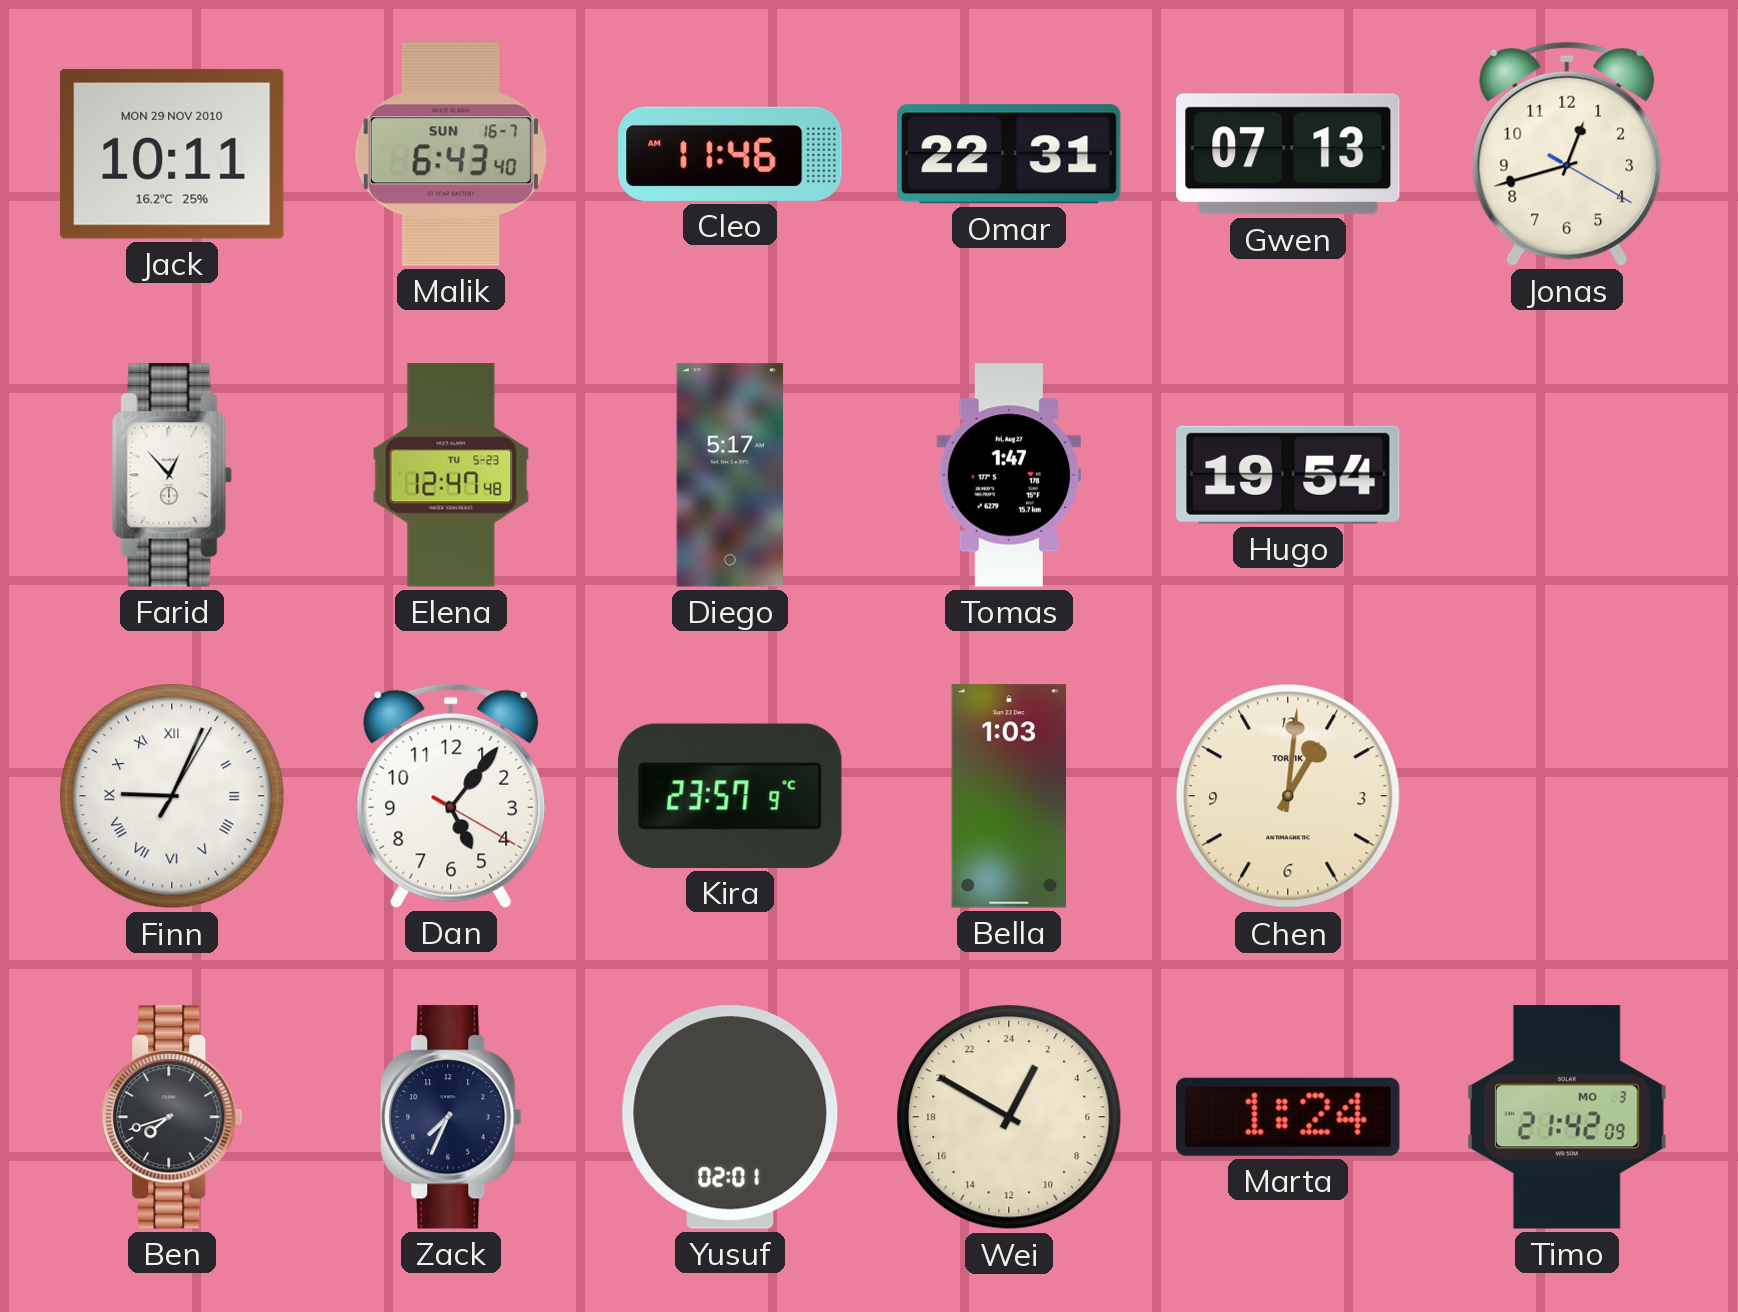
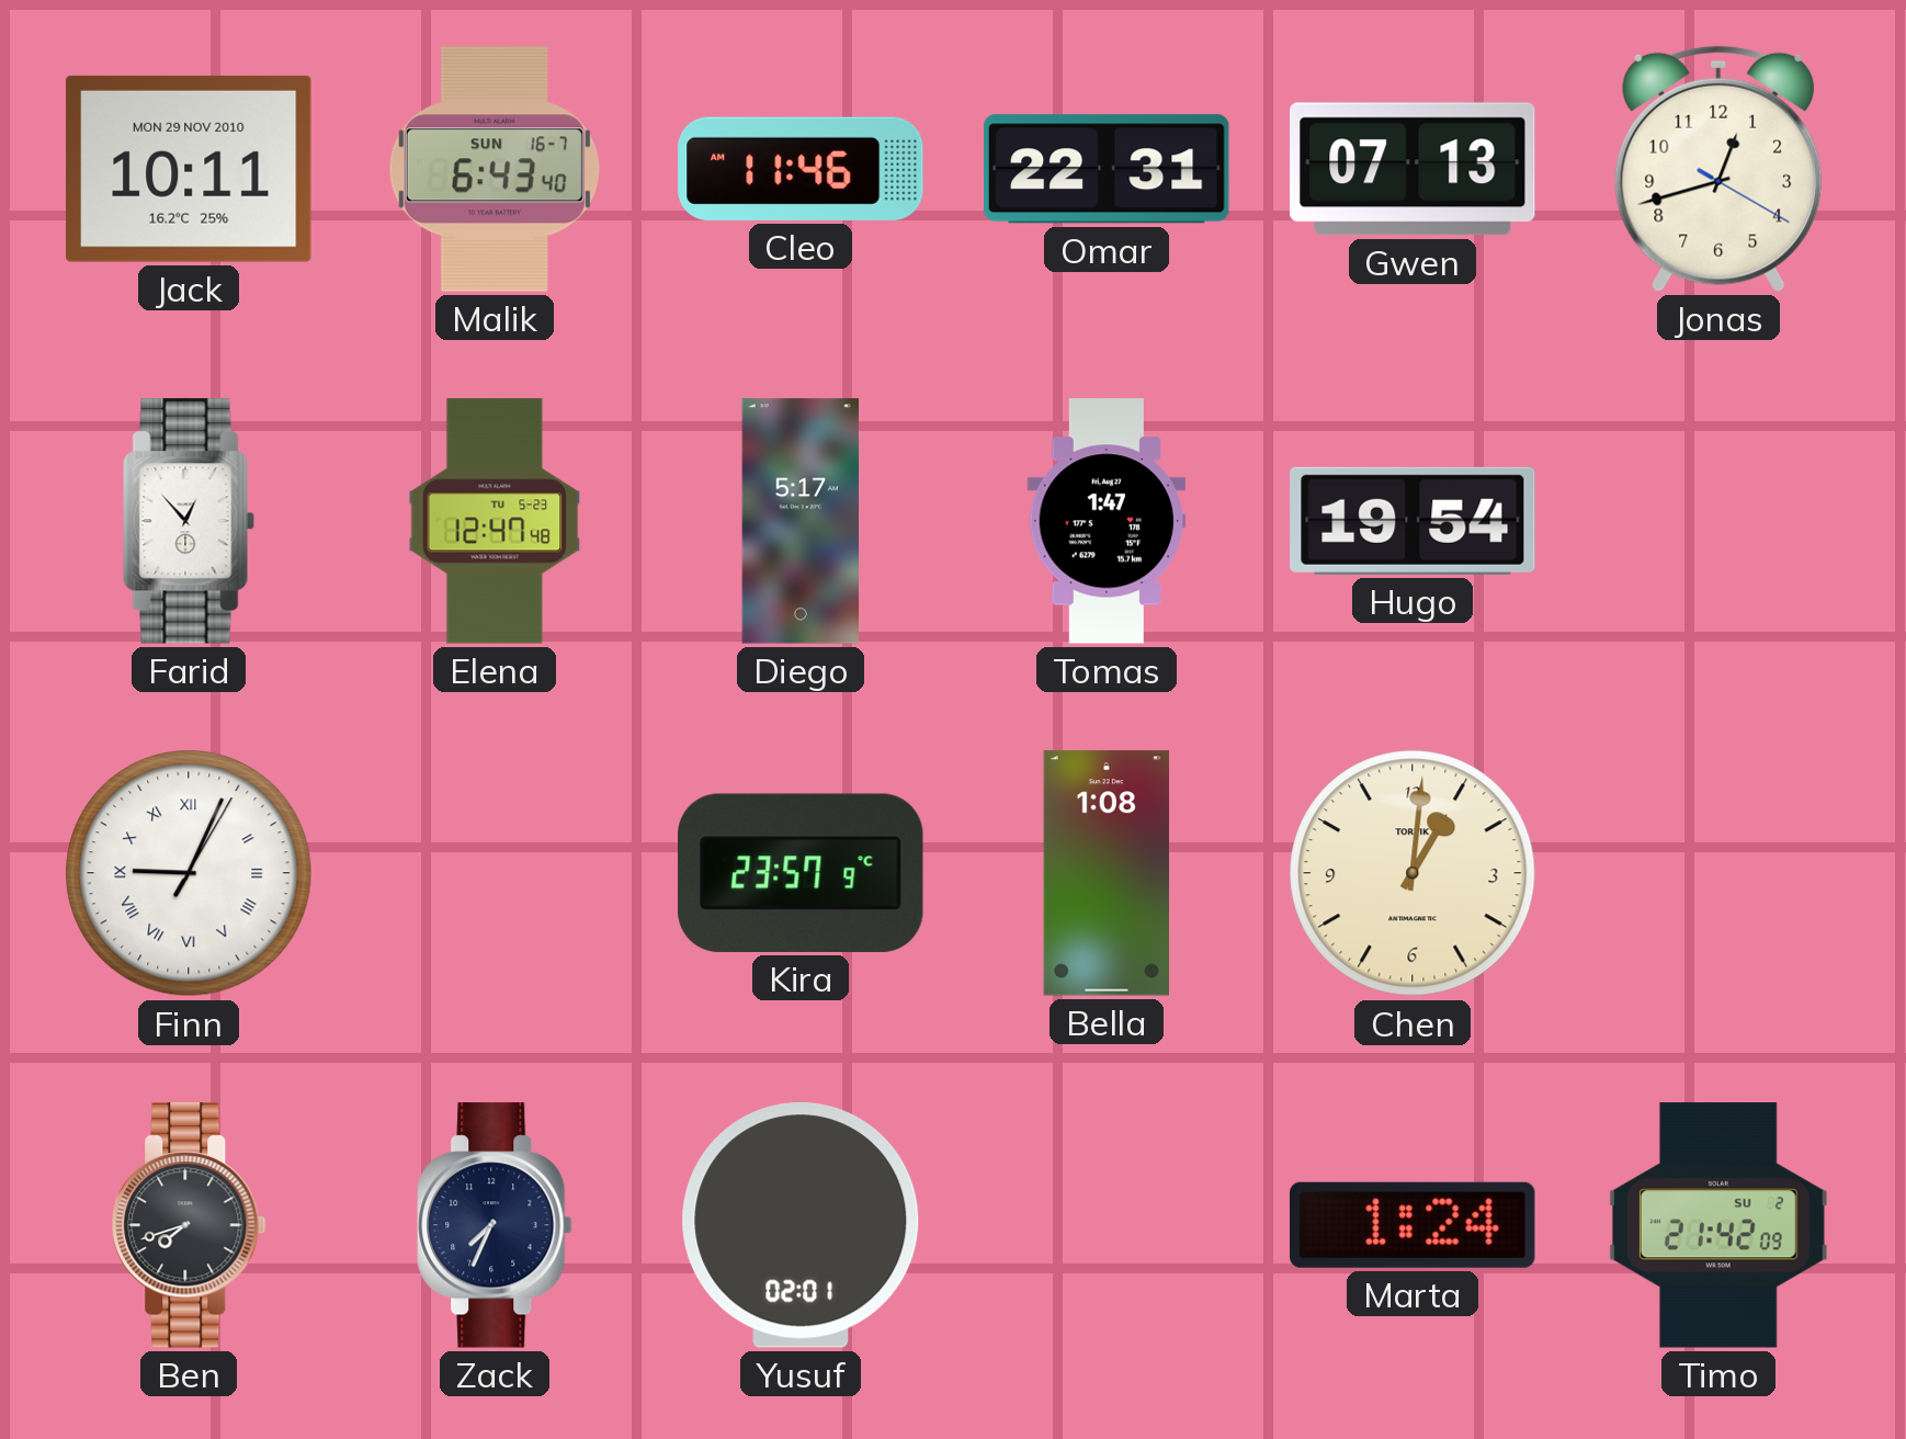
Dan: 5:06 -> none (451, 796)
Bella: 1:03 -> 1:08 (1105, 873)
Wei: 1:50 -> none (1009, 1117)
Timo date: MO 3 -> SU 2 (1718, 1225)
